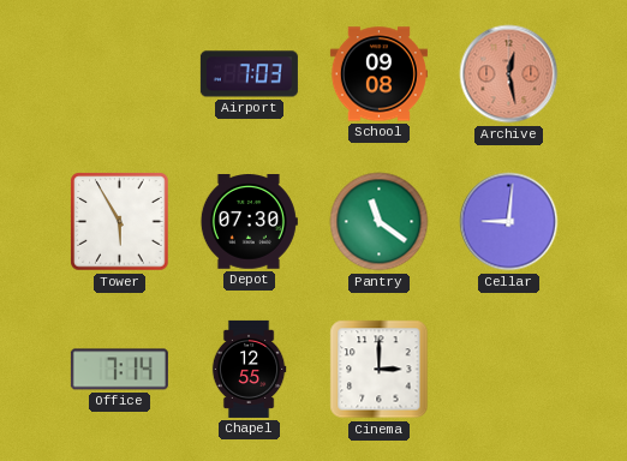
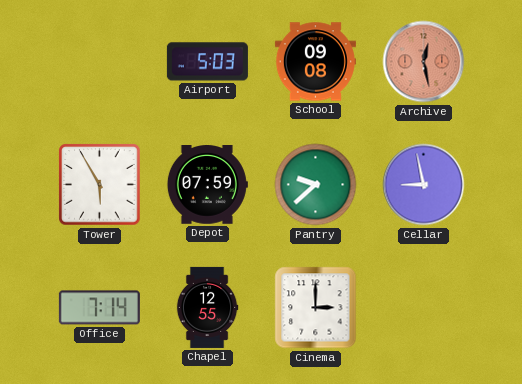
Airport: 7:03 -> 5:03 (207, 62)
Depot: 07:30 -> 07:59 (207, 185)
Pantry: 11:21 -> 9:38 (316, 185)
Cellar: 9:01 -> 8:58 (424, 185)
